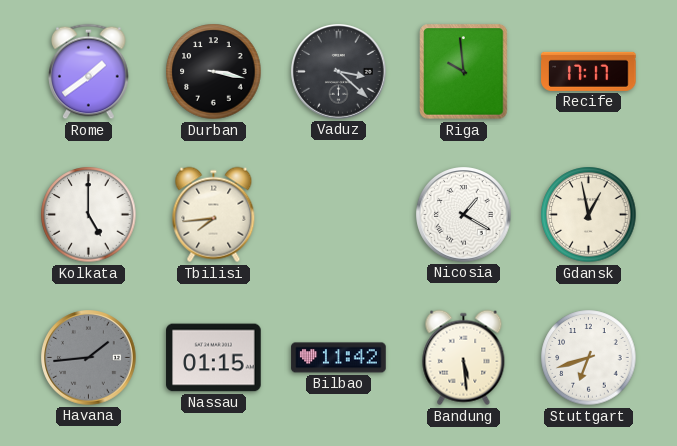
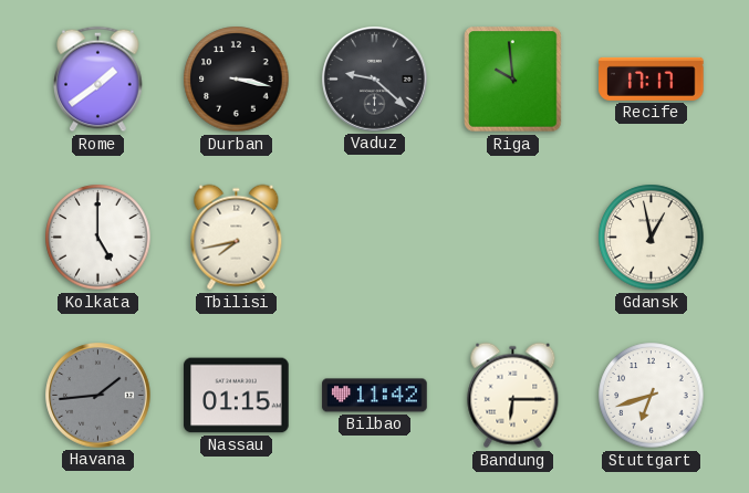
Vaduz: 3:22 -> 9:22 (375, 80)
Tbilisi: 7:44 -> 7:43 (237, 238)
Nicosia: 1:20 -> none (464, 215)
Bandung: 5:29 -> 6:15 (513, 396)
